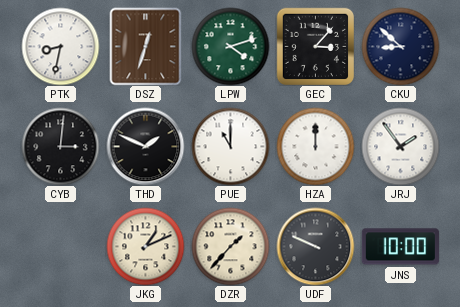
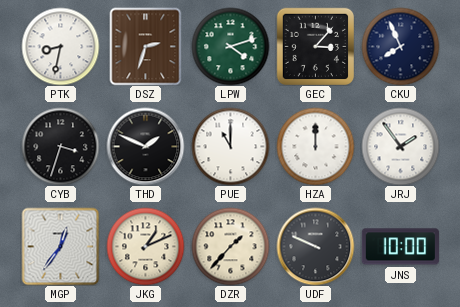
DSZ: 12:33 -> 2:33 (146, 46)
CKU: 8:52 -> 7:56 (400, 46)
CYB: 3:01 -> 3:33 (60, 146)
MGP: none -> 12:36 (60, 246)
